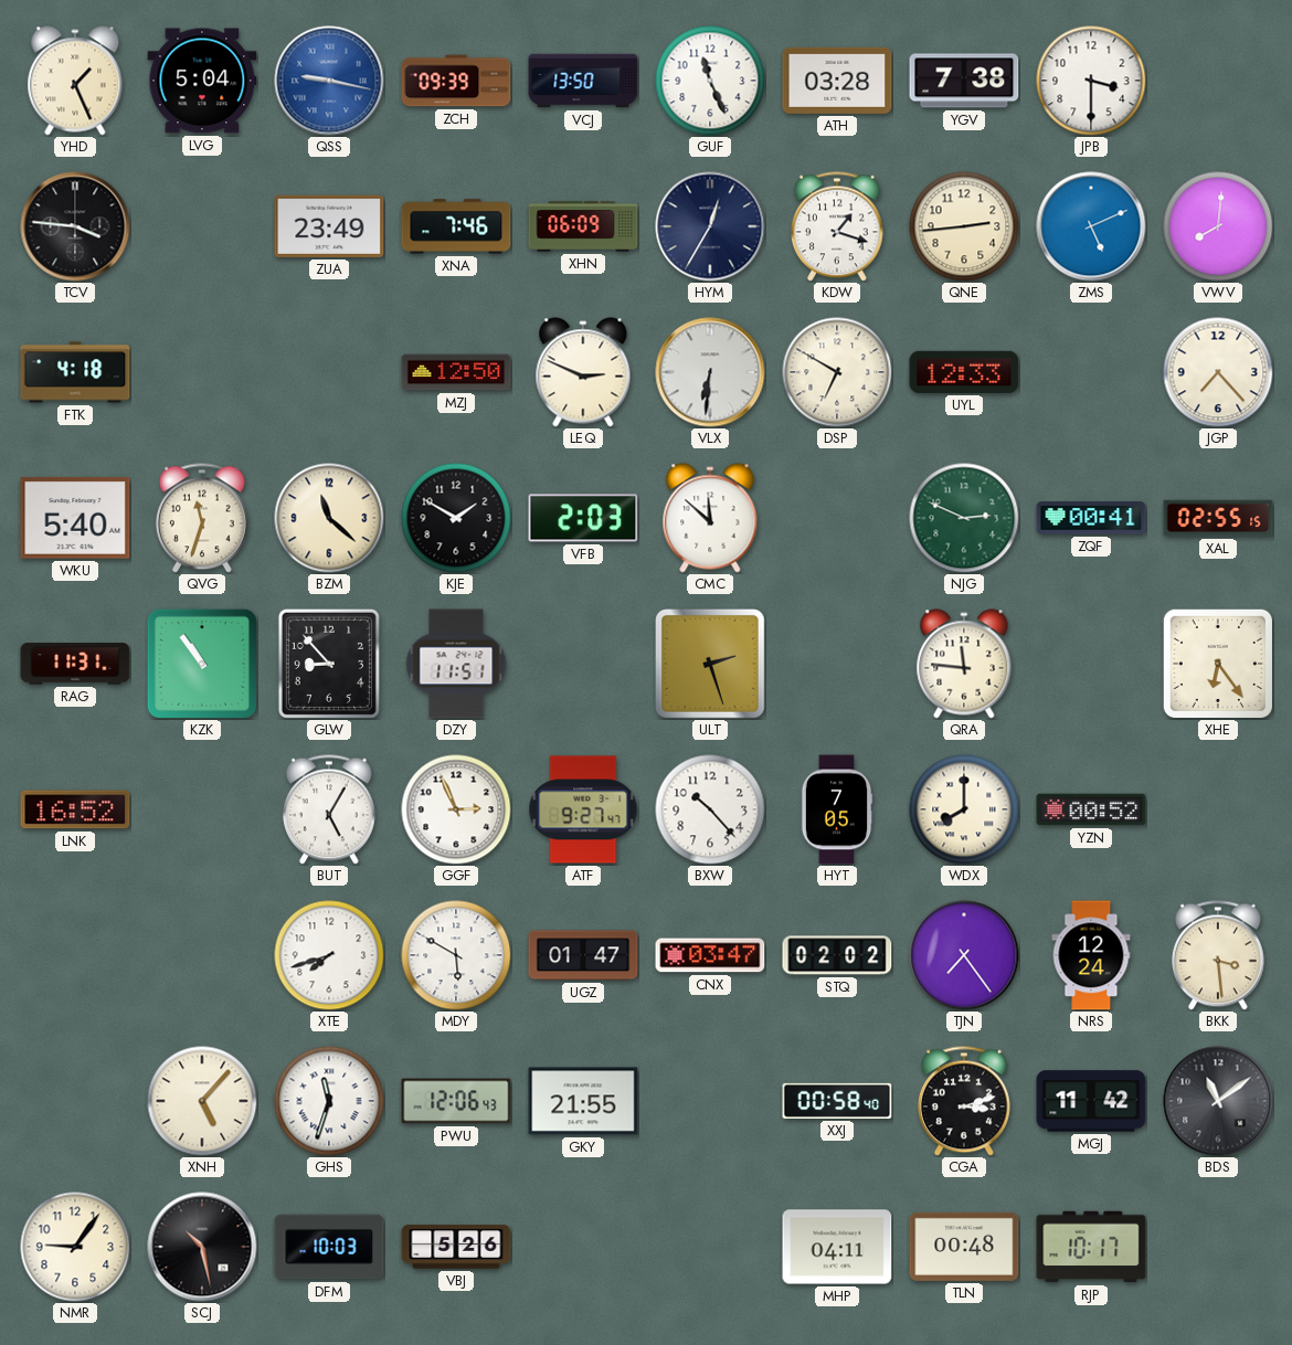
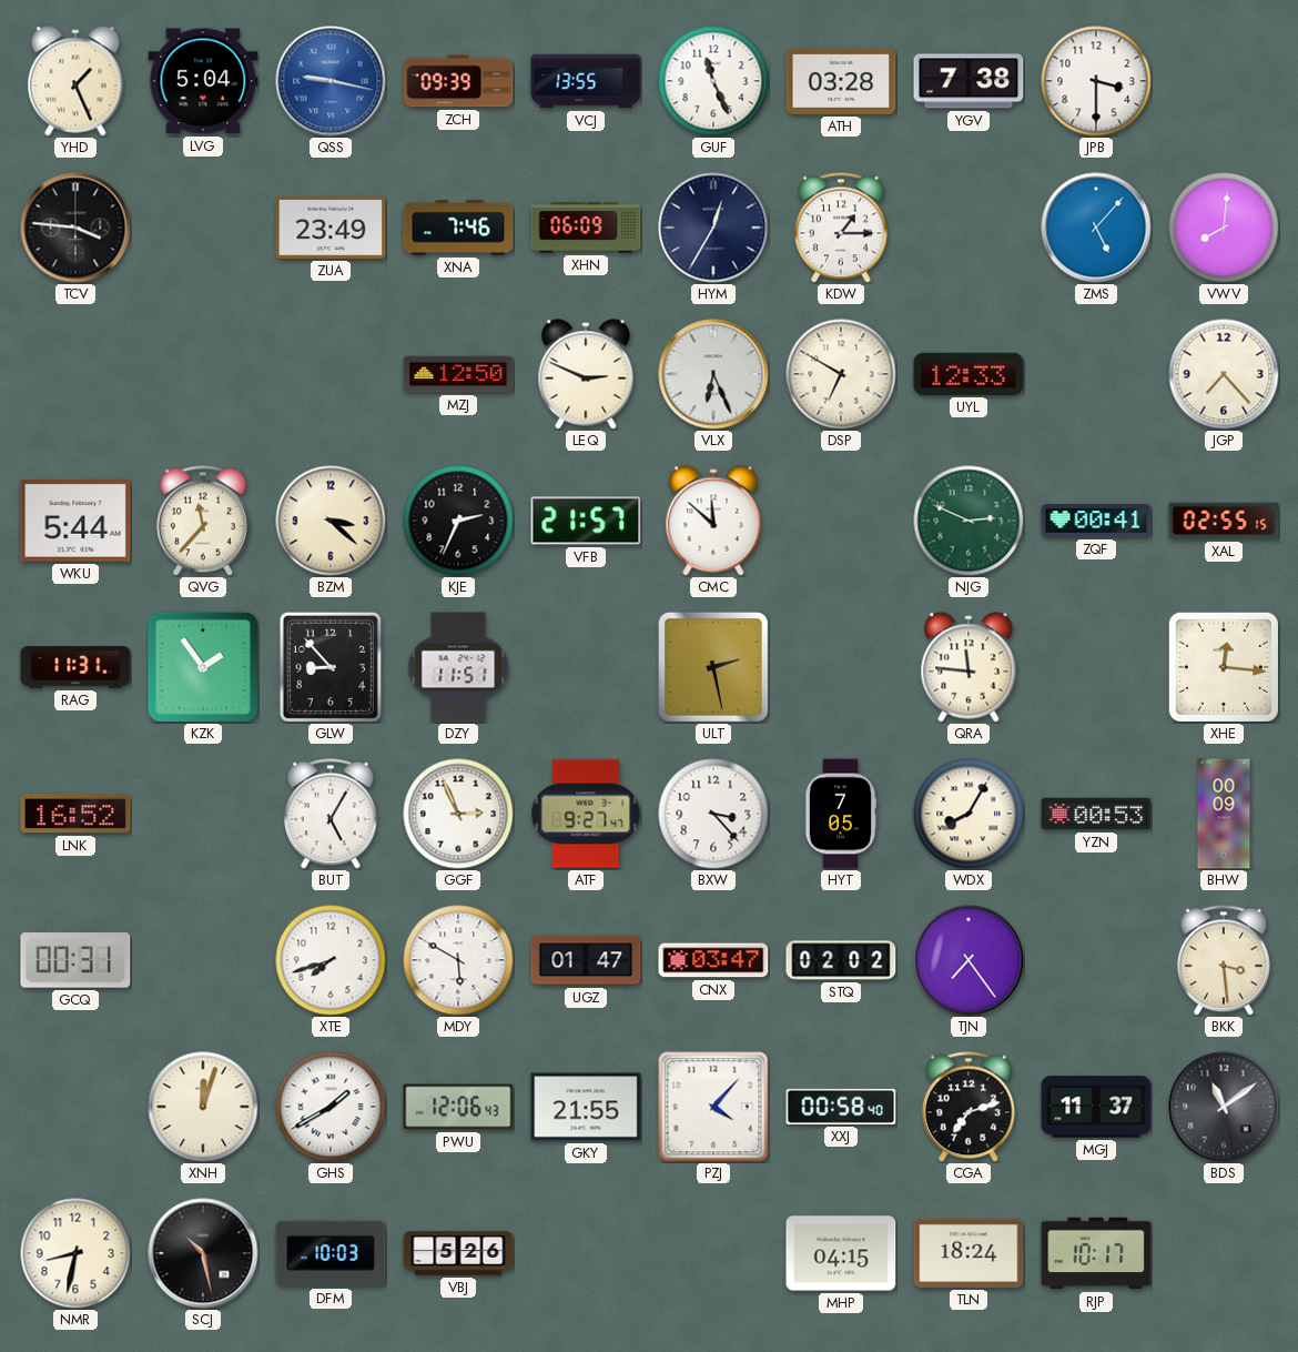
VCJ: 13:50 -> 13:55 (586, 81)
KDW: 1:18 -> 1:15 (841, 228)
QNE: 2:44 -> none (964, 226)
ZMS: 5:11 -> 5:07 (1096, 228)
FTK: 4:18 -> none (75, 372)
VLX: 6:31 -> 6:26 (713, 374)
WKU: 5:40 -> 5:44 (75, 522)
QVG: 11:33 -> 11:37 (203, 521)
BZM: 11:22 -> 3:22 (331, 521)
KJE: 1:50 -> 2:34 (458, 521)
VFB: 2:03 -> 21:57 (586, 521)
KZK: 10:54 -> 1:54 (203, 667)
ULT: 2:27 -> 2:28 (713, 667)
XHE: 6:24 -> 12:16 (1224, 667)
BXW: 10:23 -> 3:23 (713, 814)
WDX: 8:00 -> 8:05 (969, 814)
YZN: 00:52 -> 00:53 (1096, 814)
BHW: none -> 00:09 (1224, 814)
GCQ: none -> 00:31 (75, 960)
NRS: 12:24 -> none (1091, 955)
XNH: 5:07 -> 12:03 (203, 1107)
GHS: 11:33 -> 1:40 (331, 1107)
PZJ: none -> 4:07 (713, 1107)
CGA: 3:12 -> 7:12 (969, 1107)
MGJ: 11:42 -> 11:37 (1096, 1107)
NMR: 9:06 -> 8:32 (75, 1253)
MHP: 04:11 -> 04:15 (841, 1253)
TLN: 00:48 -> 18:24 (969, 1253)
